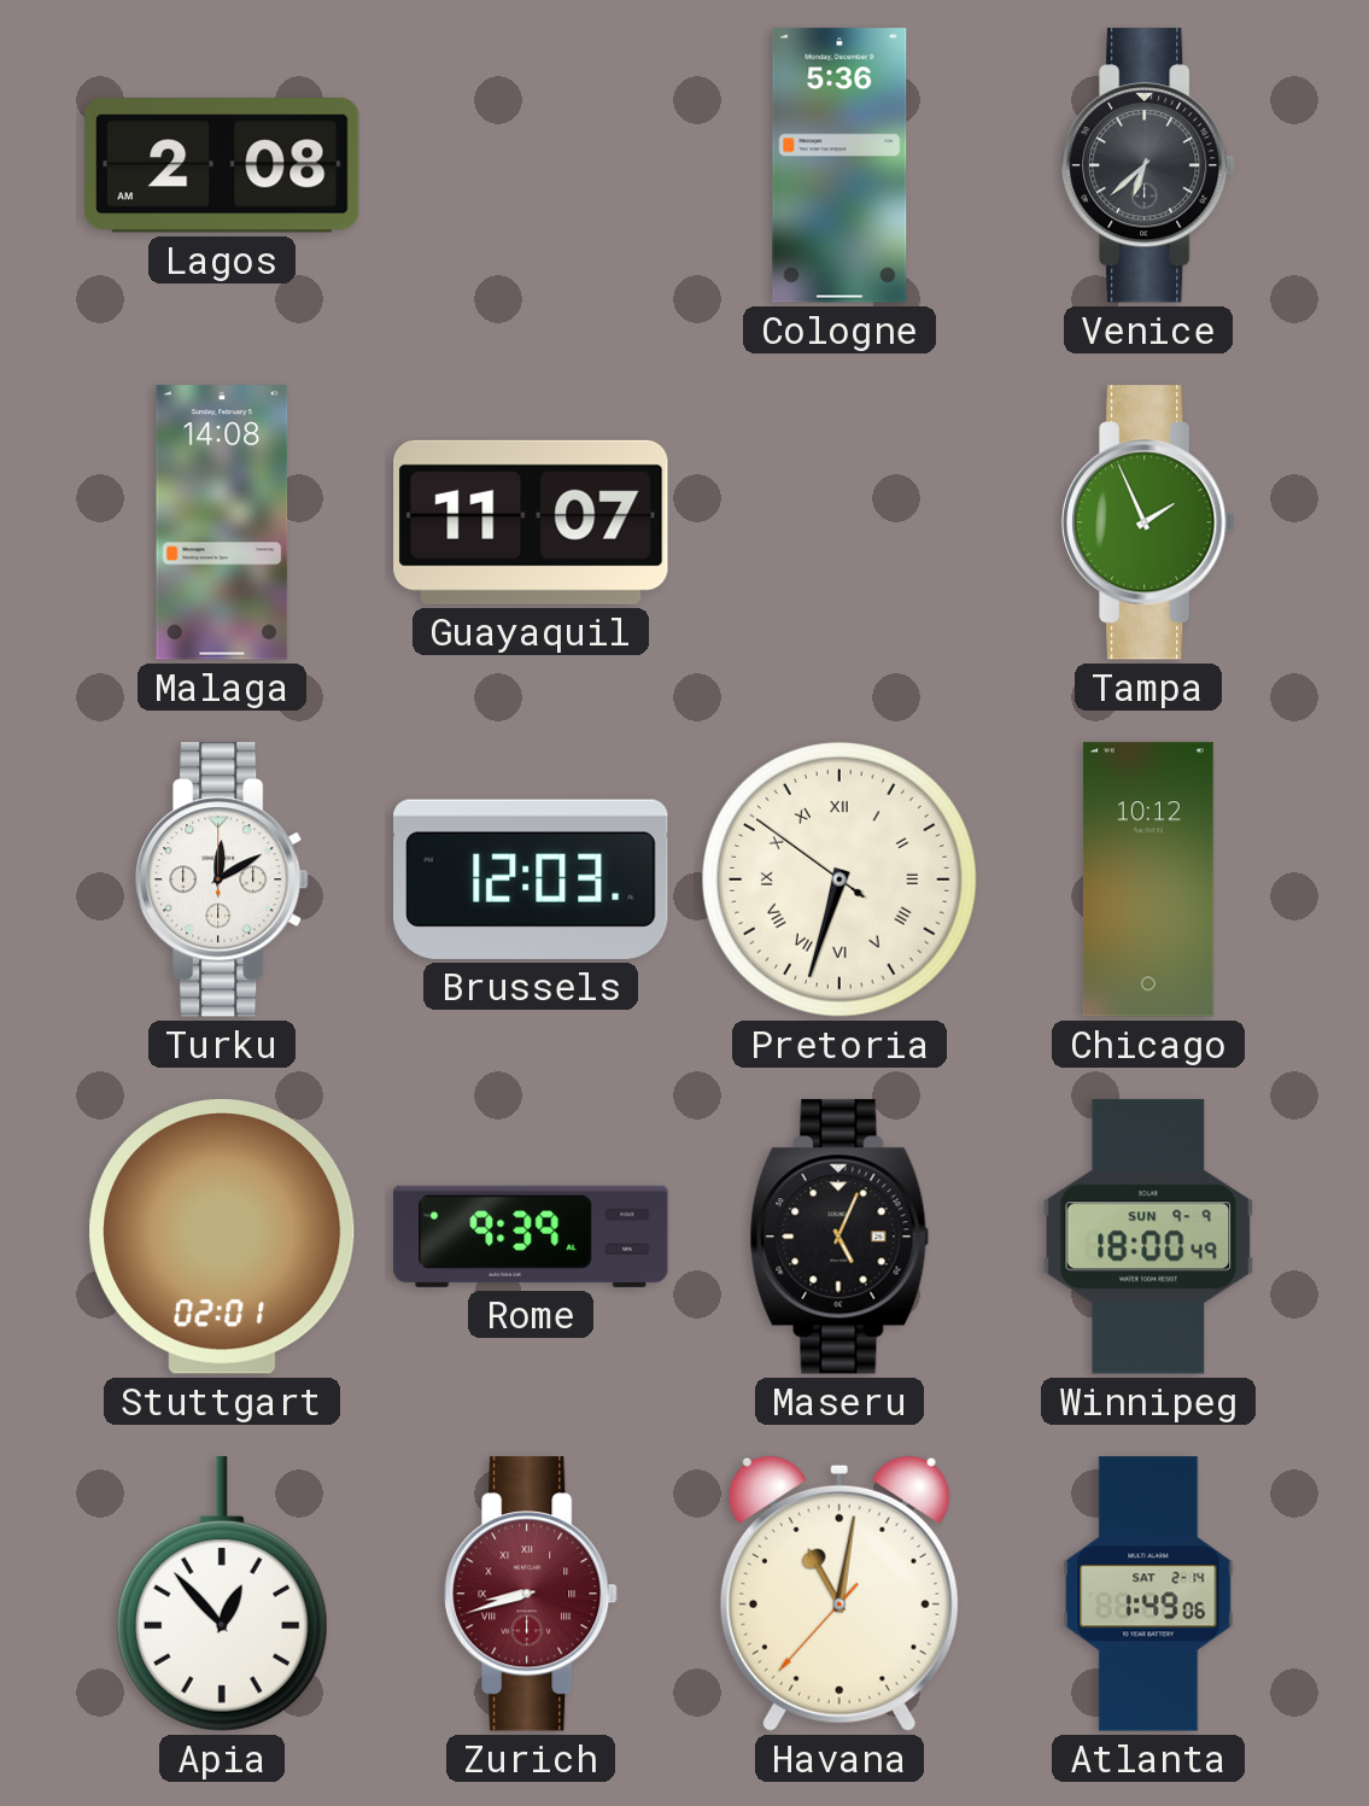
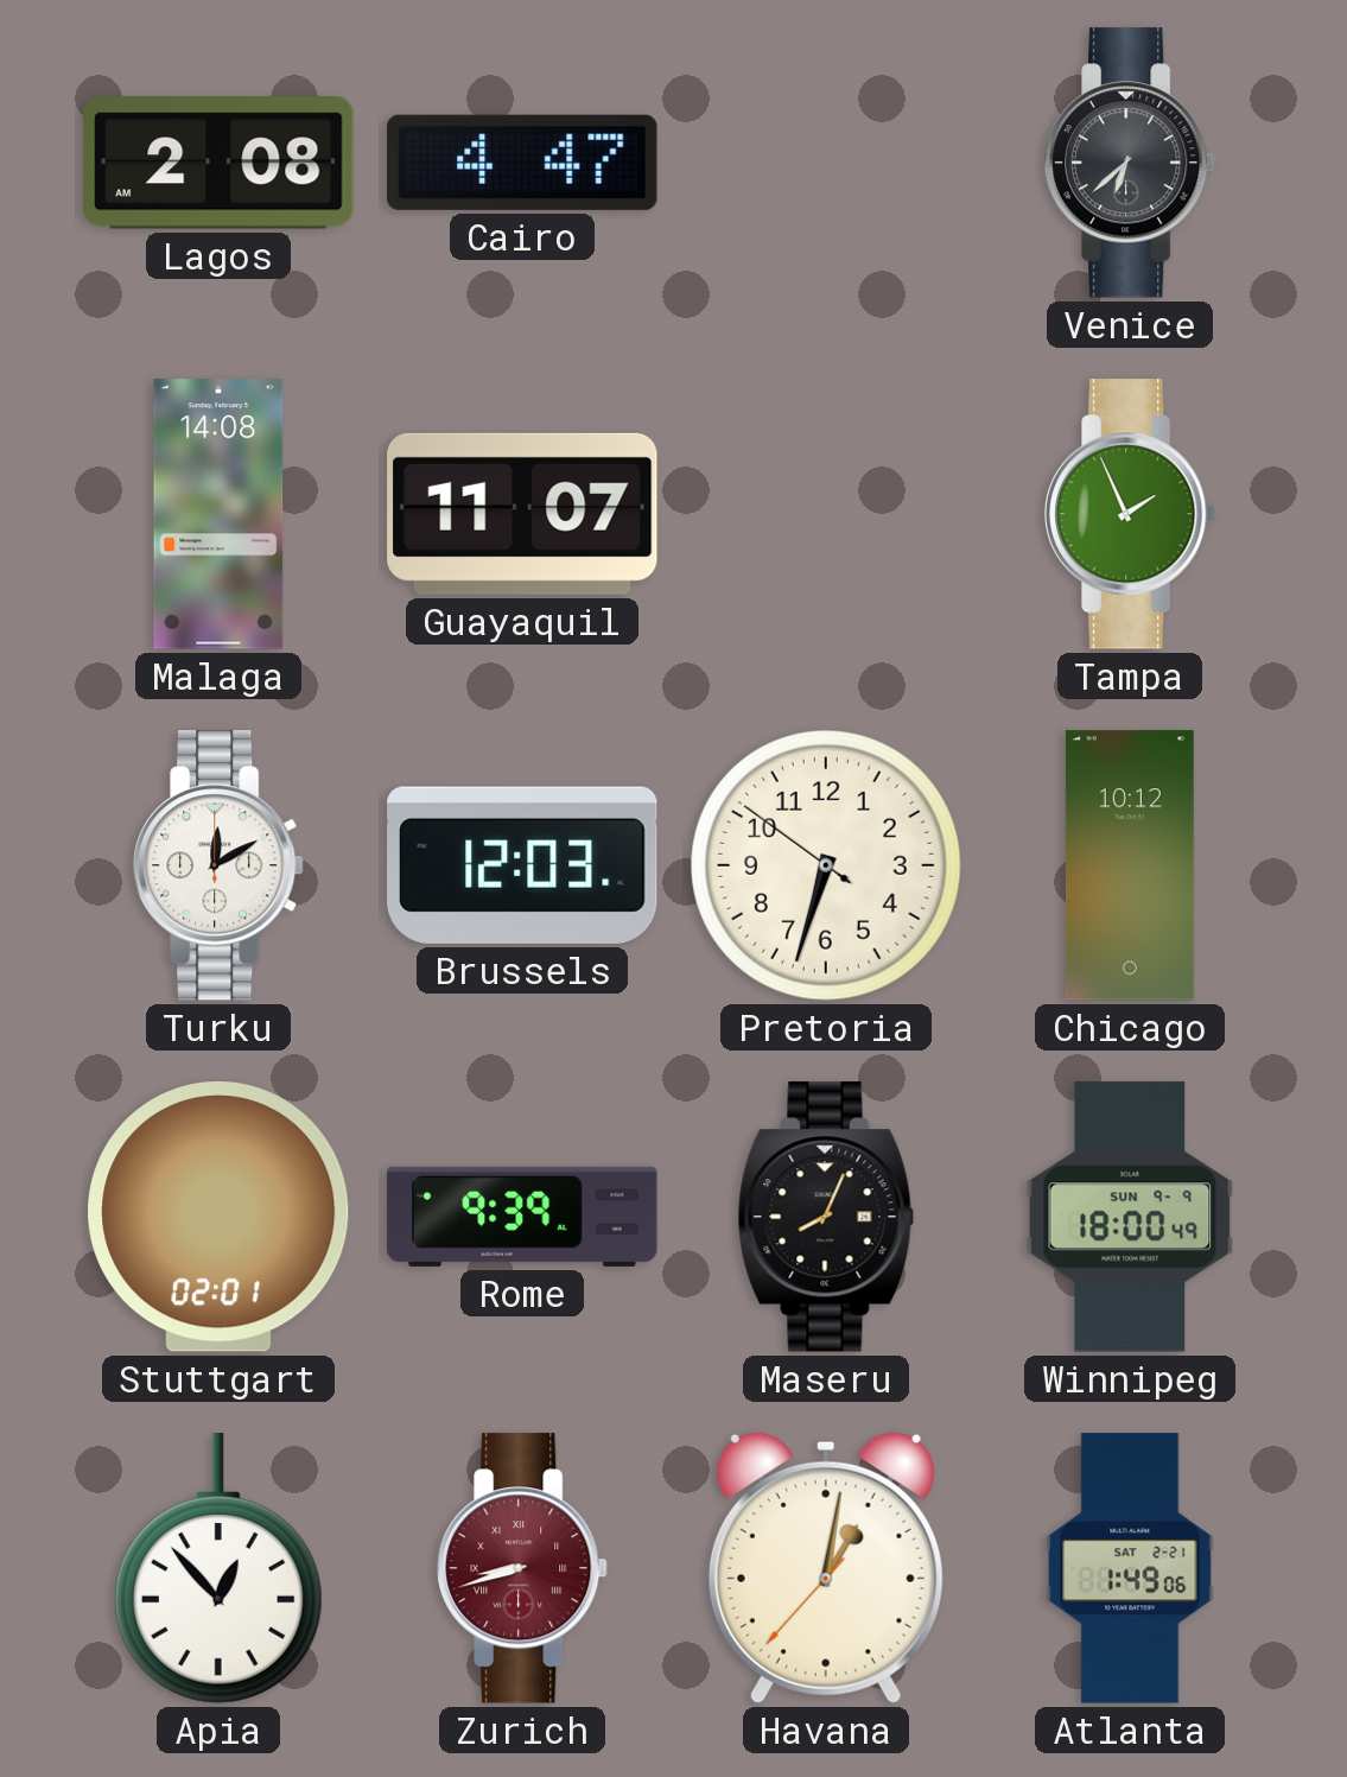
Cairo: none -> 4:47 (522, 163)
Cologne: 5:36 -> none (839, 165)
Pretoria numerals: Roman -> Arabic (826, 865)
Maseru: 5:04 -> 8:04 (826, 1217)
Havana: 11:01 -> 1:01 (826, 1568)
Atlanta date: SAT 2-14 -> SAT 2-21 (1130, 1568)
